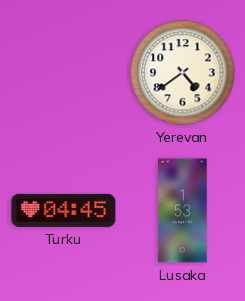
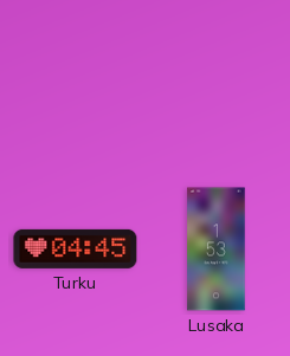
Yerevan: 4:39 -> none (183, 73)
